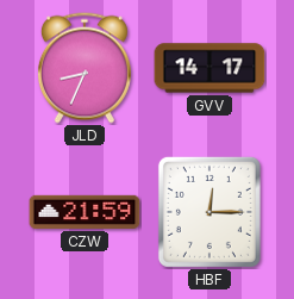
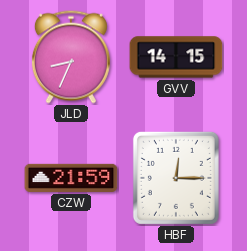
GVV: 14:17 -> 14:15 (176, 57)
